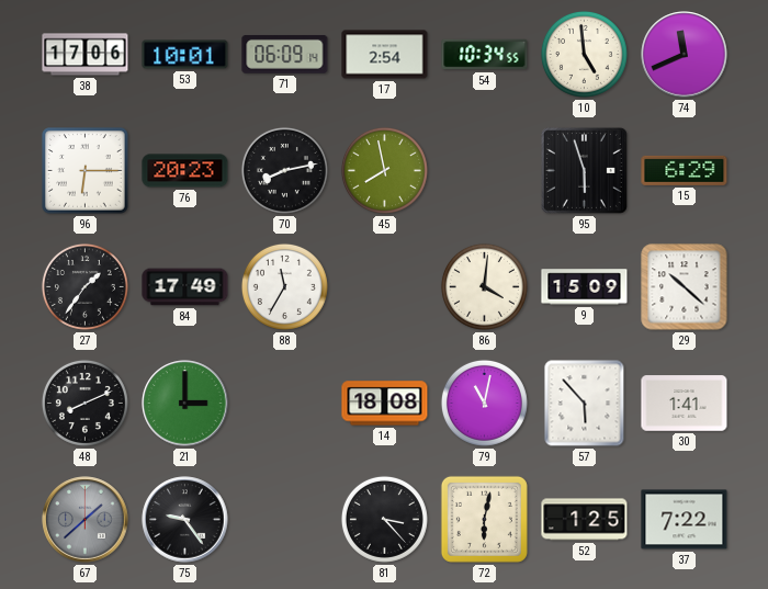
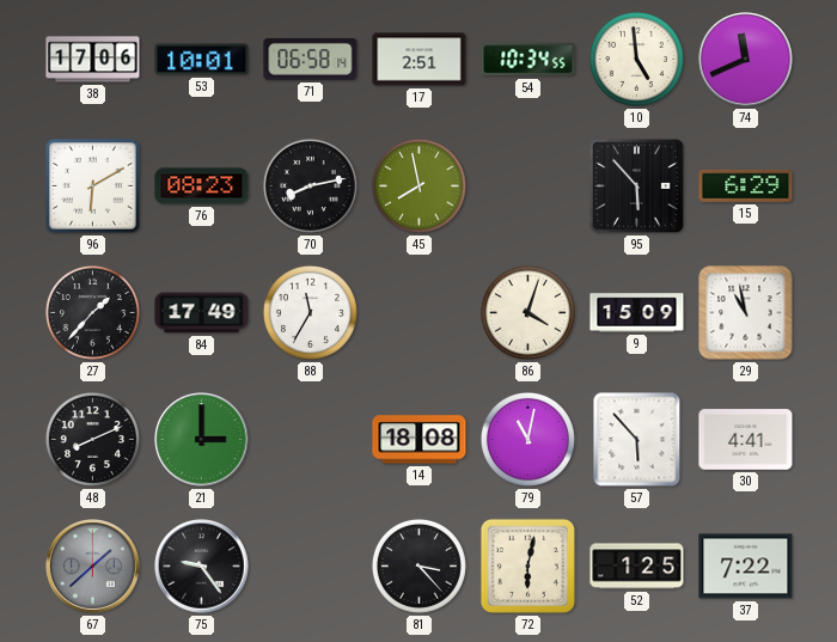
71: 06:09 -> 06:58 (311, 59)
17: 2:54 -> 2:51 (420, 60)
96: 6:15 -> 6:10 (93, 187)
76: 20:23 -> 08:23 (202, 187)
95: 5:57 -> 5:53 (636, 185)
27: 1:36 -> 1:37 (92, 312)
86: 4:01 -> 4:03 (527, 312)
29: 10:22 -> 10:58 (746, 313)
30: 1:41 -> 4:41 (746, 440)
